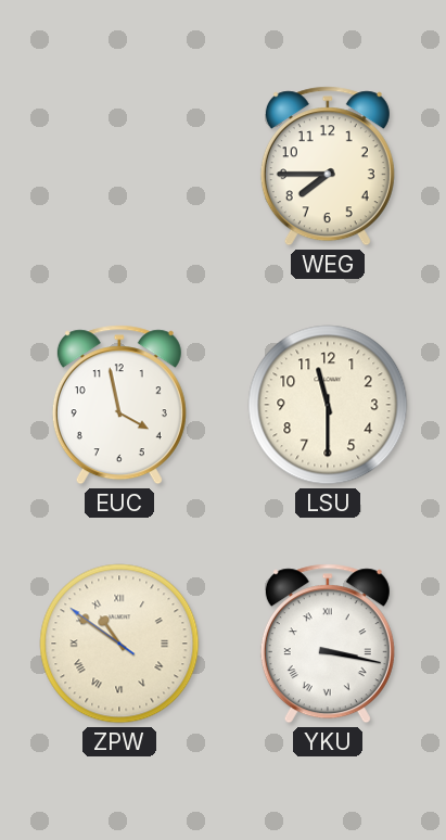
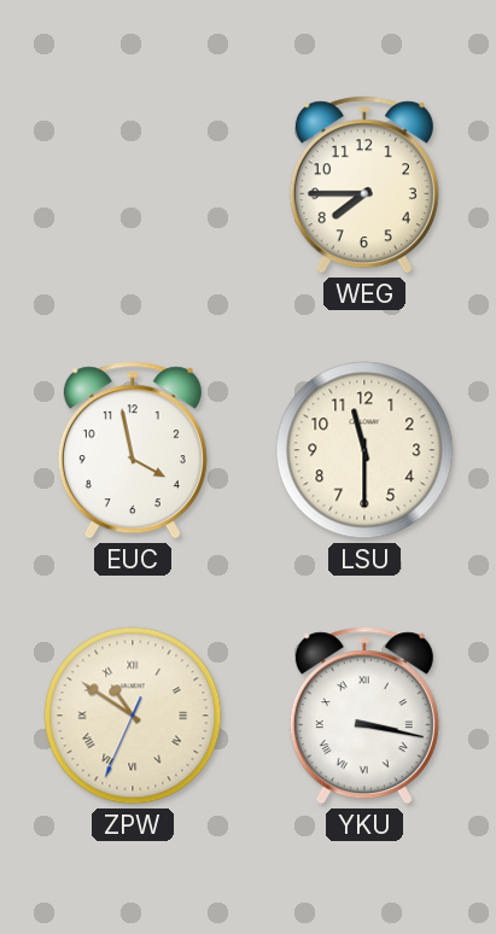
ZPW: 10:50:51 -> 10:50:34 (133, 716)
